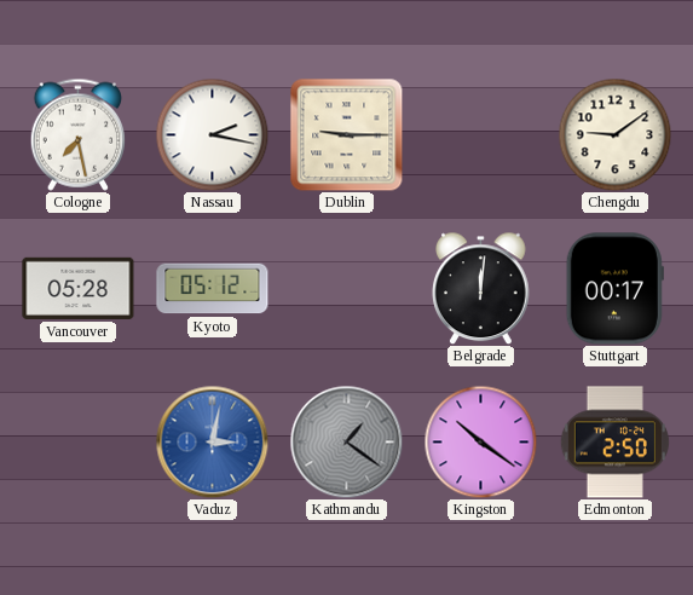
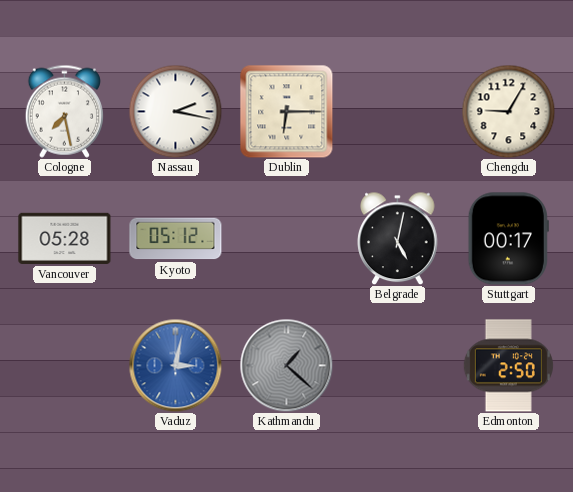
Dublin: 9:15 -> 6:15 (287, 112)
Chengdu: 9:09 -> 9:05 (508, 111)
Belgrade: 12:01 -> 5:02 (398, 238)
Kathmandu: 1:21 -> 1:22 (286, 365)
Kingston: 10:21 -> none (480, 441)
